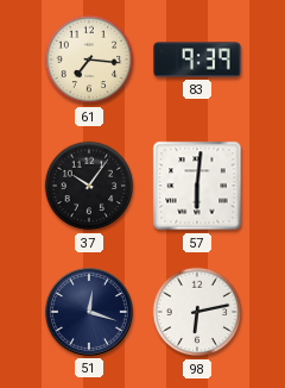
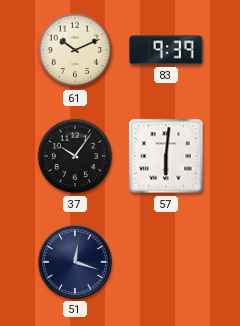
61: 7:16 -> 10:11 (75, 50)
98: 6:13 -> none (197, 312)
